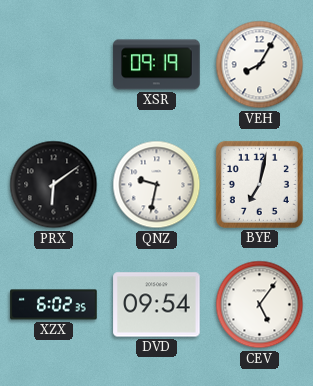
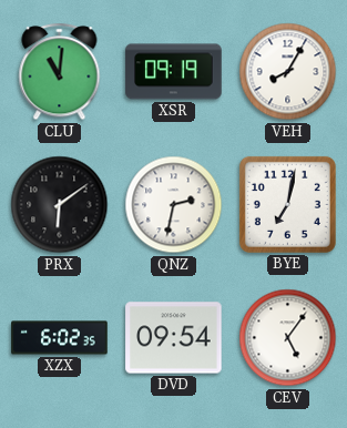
CLU: none -> 11:01 (60, 72)
QNZ: 9:32 -> 2:32 (174, 205)
